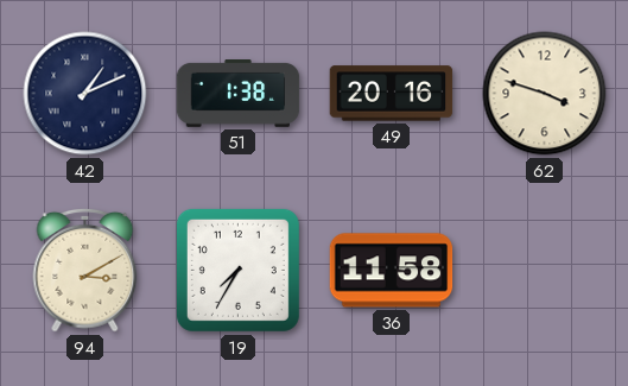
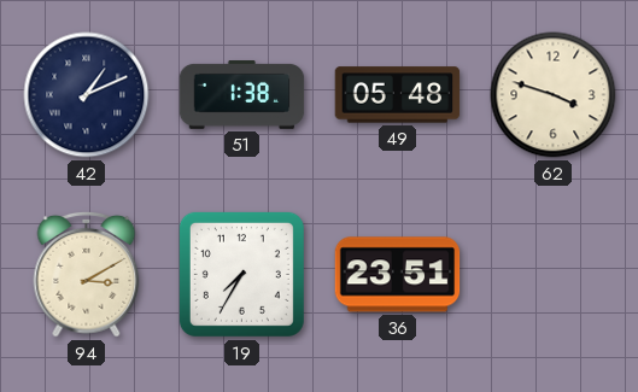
49: 20:16 -> 05:48 (398, 95)
36: 11:58 -> 23:51 (398, 275)
